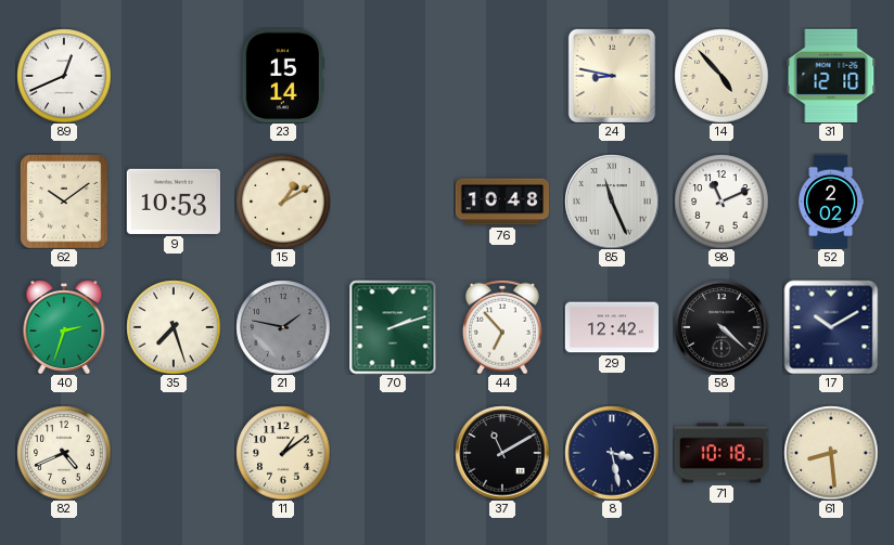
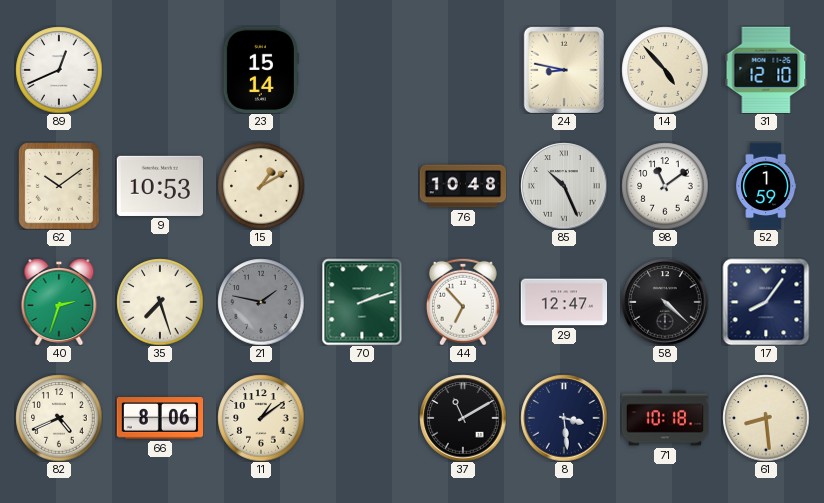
85: 11:26 -> 10:26 (564, 186)
98: 11:11 -> 11:09 (665, 186)
52: 2:02 -> 1:59 (766, 186)
29: 12:42 -> 12:47 (564, 302)
17: 10:10 -> 8:06 (766, 302)
66: none -> 8:06 (160, 419)
8: 3:28 -> 3:29 (564, 418)
